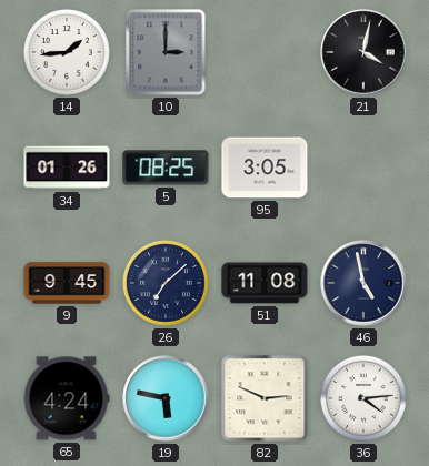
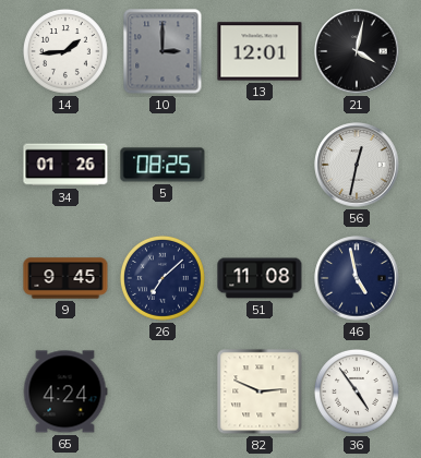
13: none -> 12:01 (260, 51)
95: 3:05 -> none (265, 168)
56: none -> 12:32 (357, 165)
19: 5:47 -> none (166, 398)
36: 4:14 -> 4:54 (357, 391)
